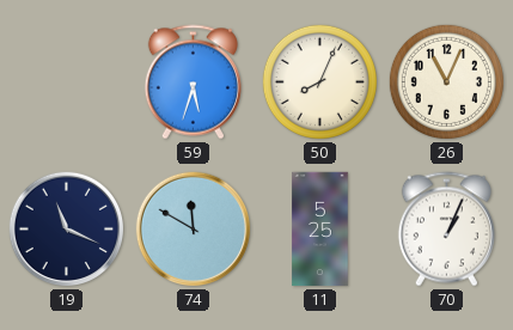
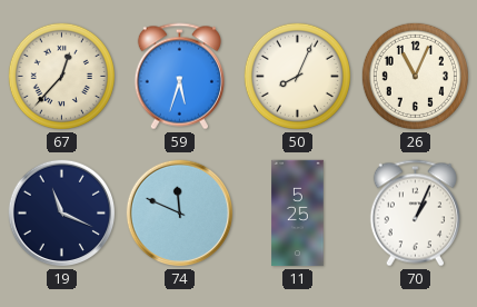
67: none -> 12:37 (61, 76)
74: 11:50 -> 11:49 (180, 214)
